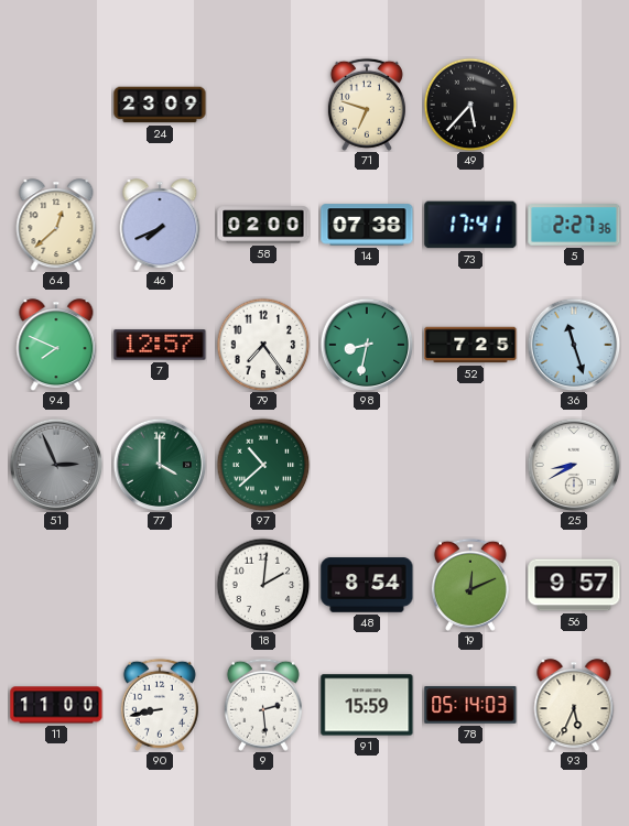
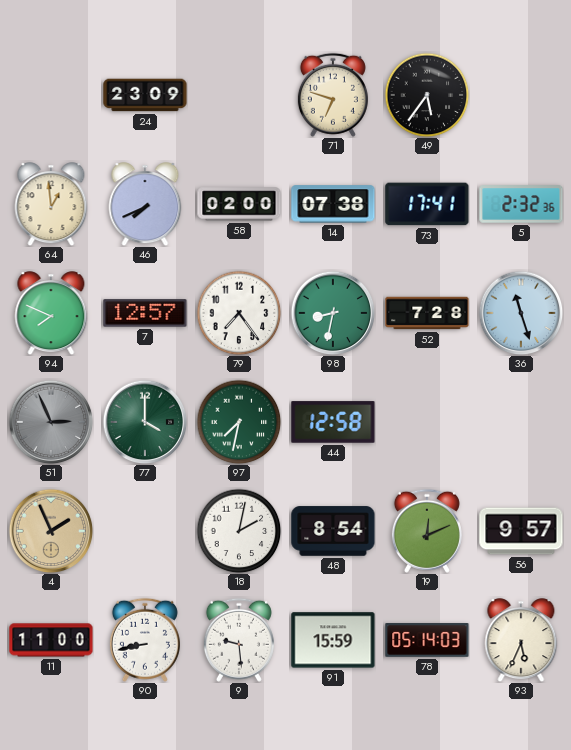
49: 5:37 -> 5:36 (427, 95)
64: 12:38 -> 12:59 (51, 204)
5: 2:27 -> 2:32 (521, 204)
52: 7:25 -> 7:28 (427, 313)
97: 10:38 -> 7:32 (239, 422)
44: none -> 12:58 (333, 422)
25: 8:40 -> none (574, 465)
4: none -> 1:56 (51, 531)
18: 2:01 -> 2:02 (239, 531)
9: 2:29 -> 9:29 (239, 640)
